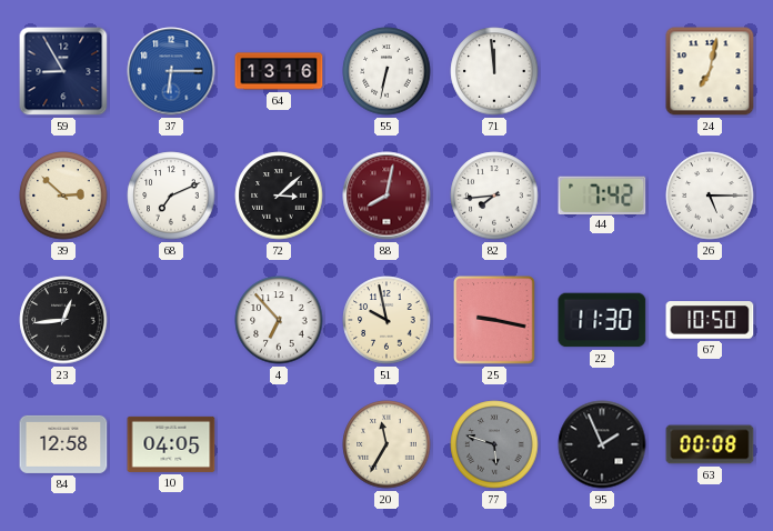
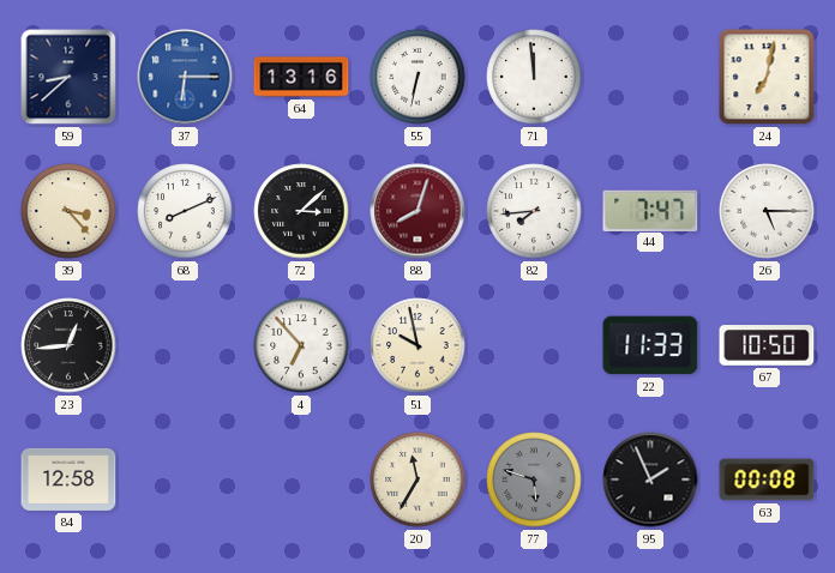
59: 8:55 -> 8:38 (68, 77)
39: 2:52 -> 3:23 (68, 211)
68: 7:11 -> 8:11 (185, 211)
88: 8:02 -> 8:03 (417, 211)
44: 7:42 -> 7:47 (650, 210)
25: 9:17 -> none (495, 321)
22: 11:30 -> 11:33 (650, 345)
10: 04:05 -> none (171, 444)
